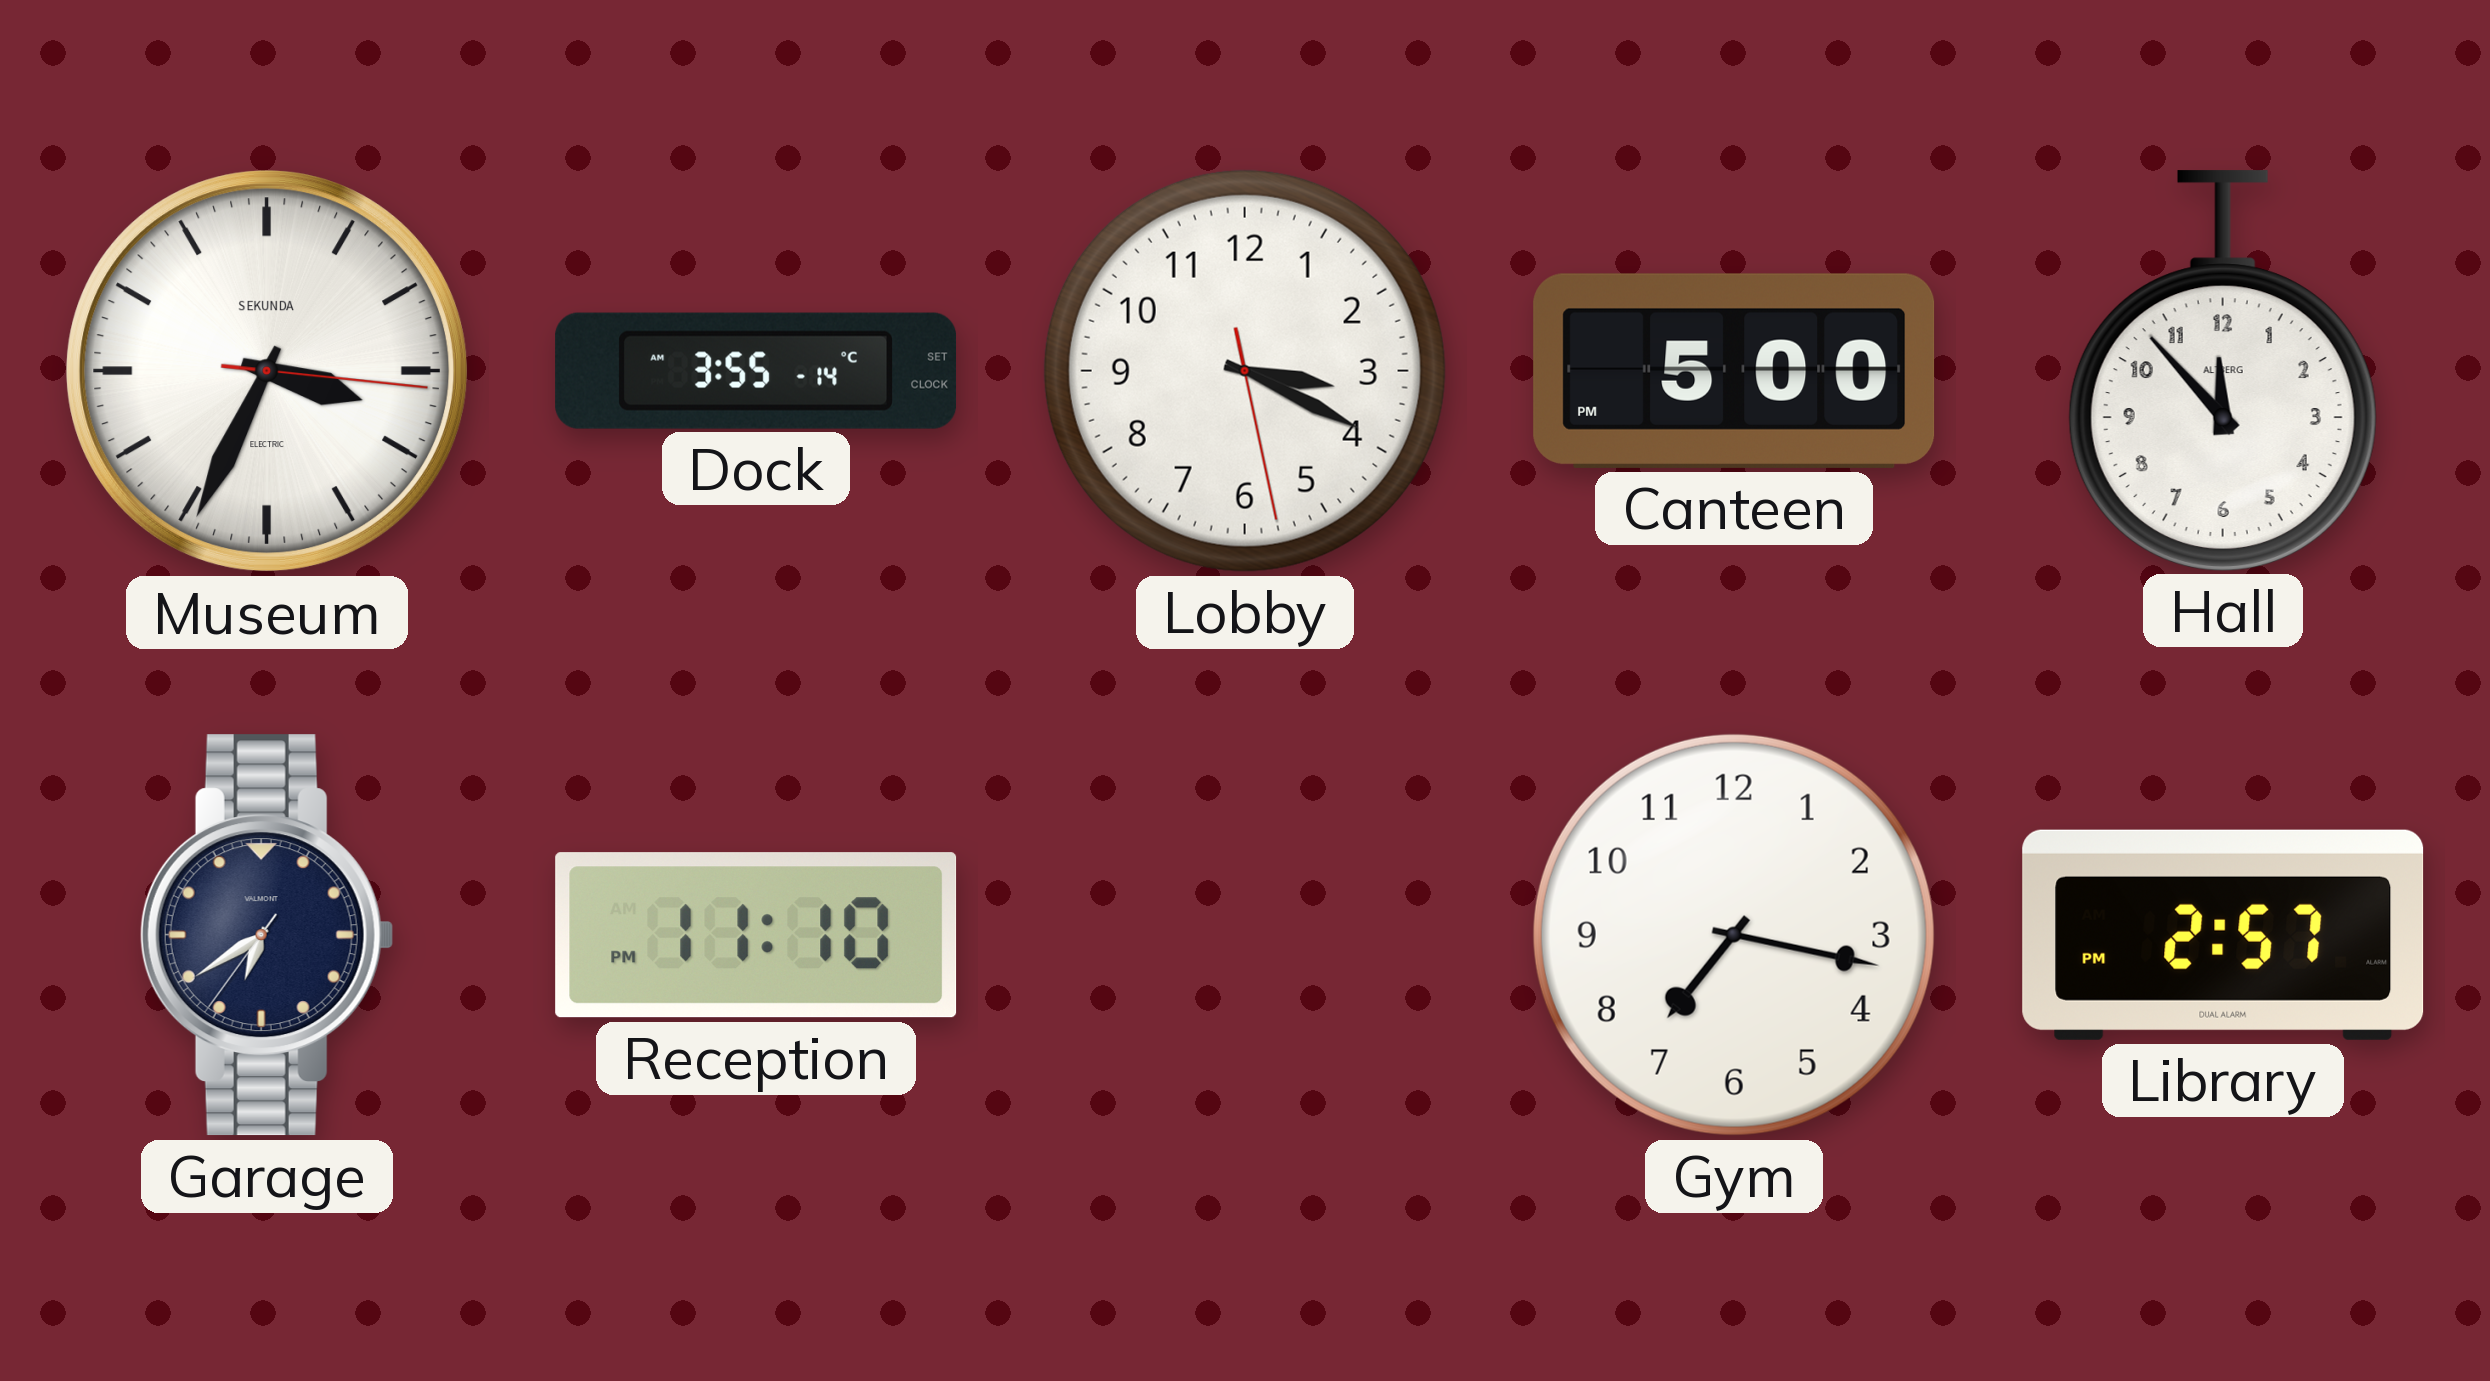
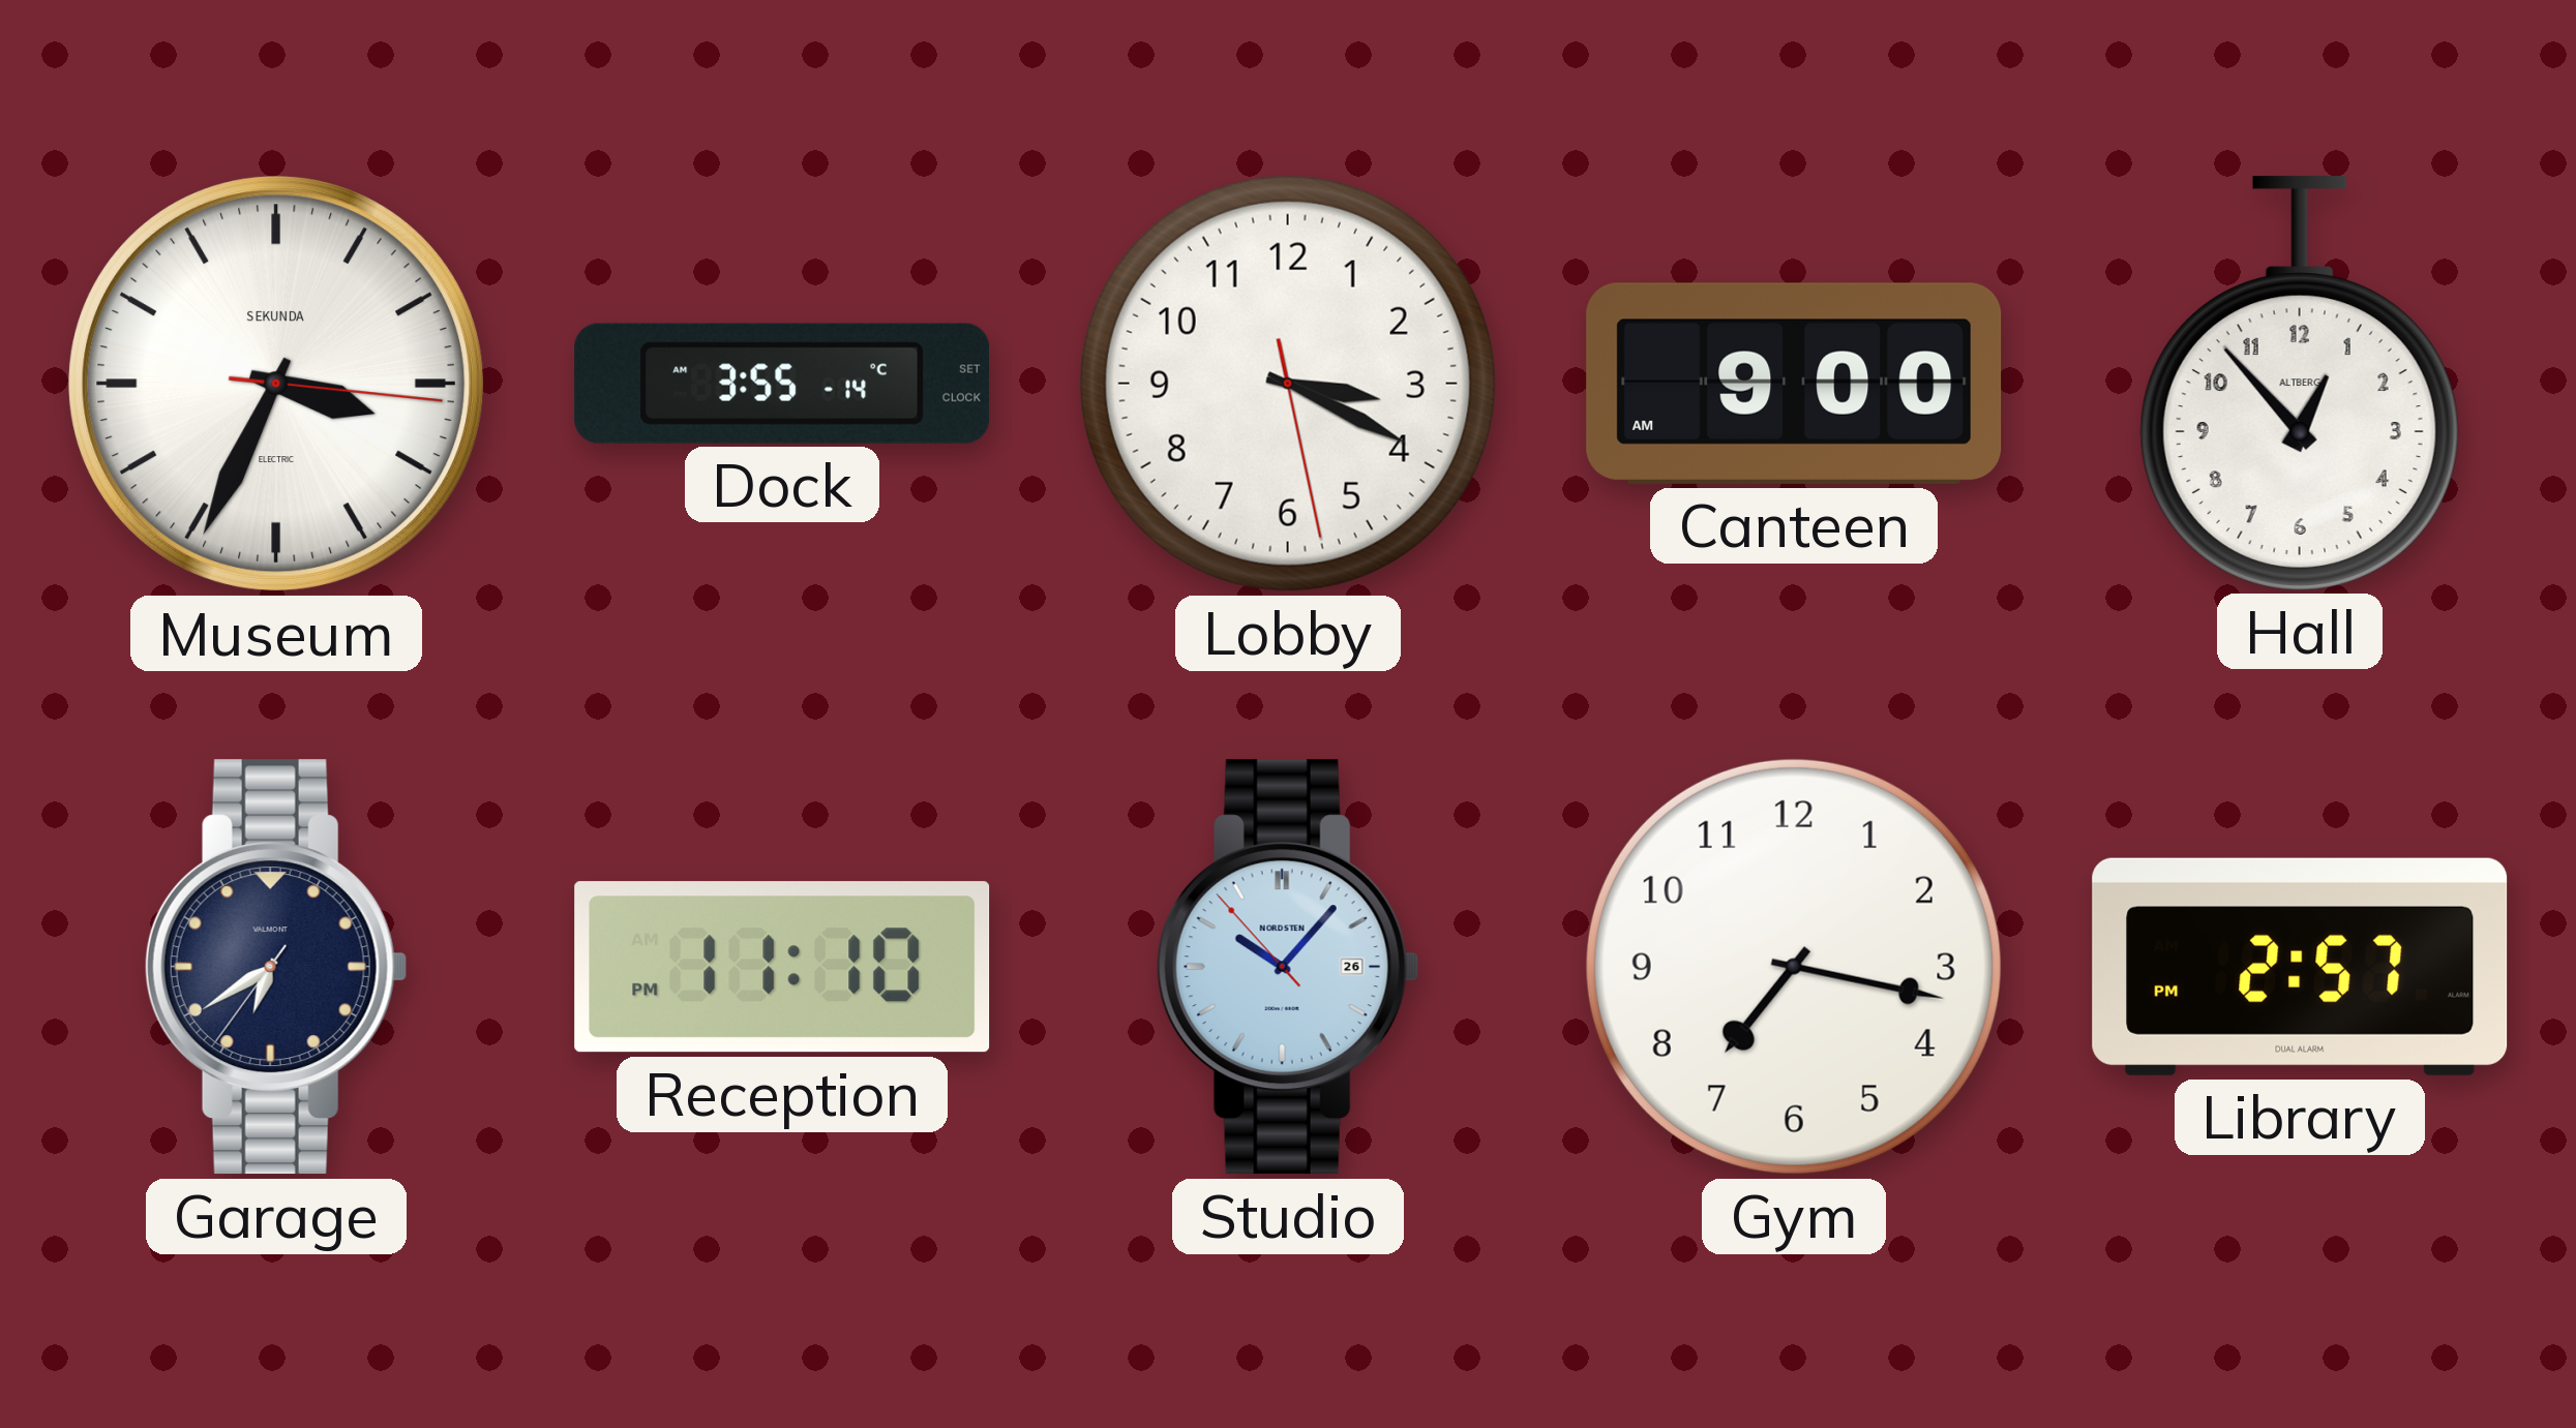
Canteen: 5:00 -> 9:00 (1794, 384)
Hall: 11:53 -> 12:53 (2300, 384)
Studio: none -> 10:06 (1288, 967)
